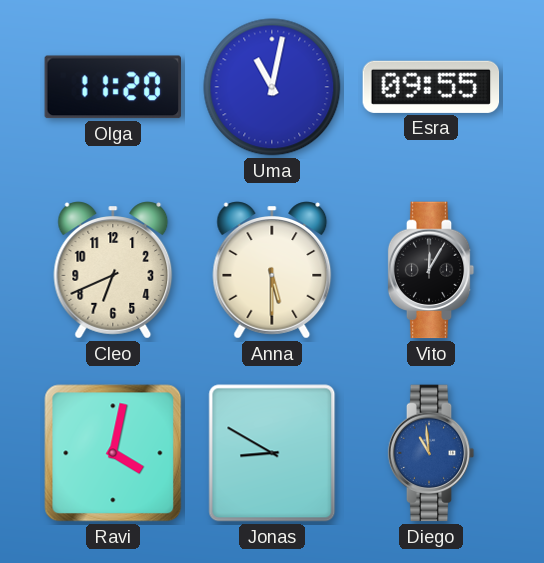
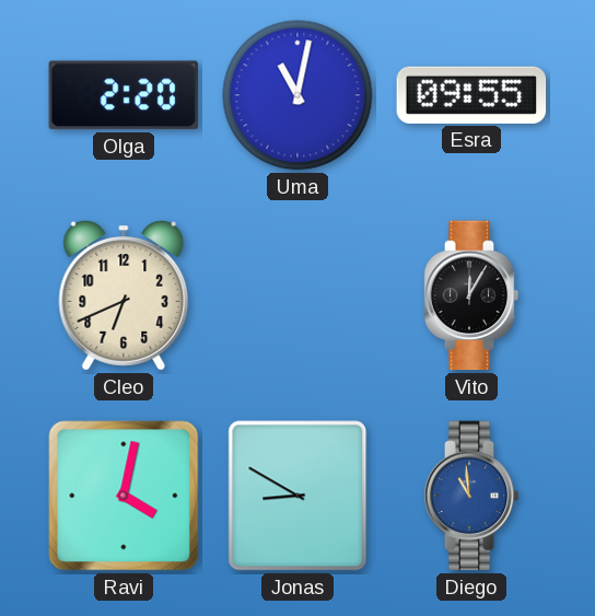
Olga: 11:20 -> 2:20 (122, 95)
Anna: 5:30 -> none (272, 270)
